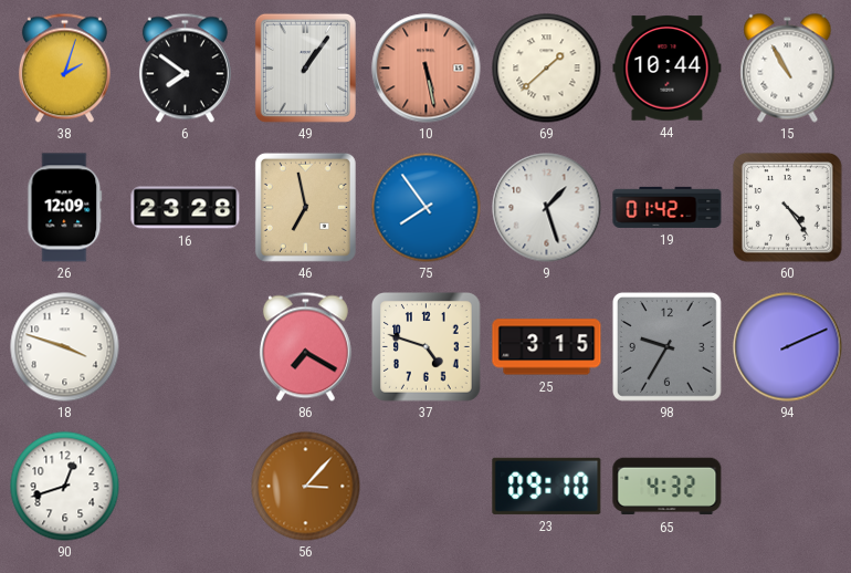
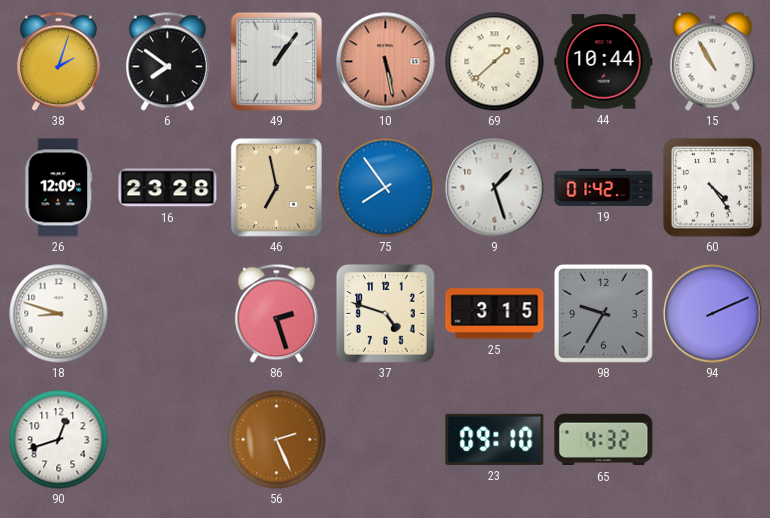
18: 3:48 -> 8:48 (59, 314)
86: 7:20 -> 2:27 (276, 313)
56: 3:07 -> 2:26 (277, 440)
